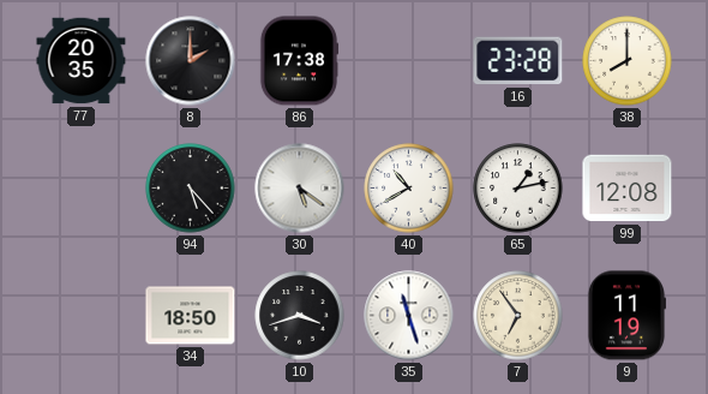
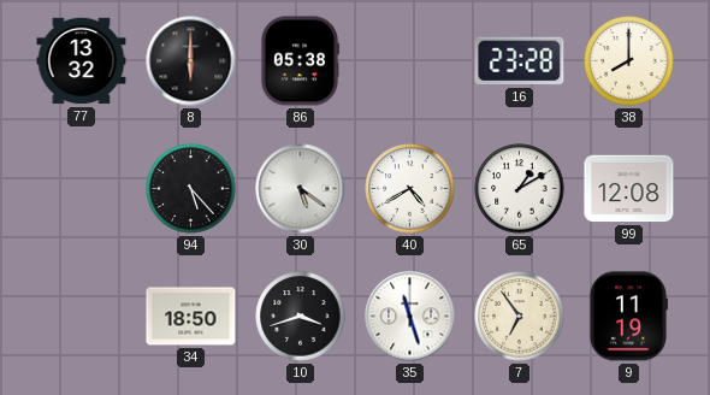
77: 20:35 -> 13:32 (82, 61)
8: 2:00 -> 6:00 (191, 61)
86: 17:38 -> 05:38 (300, 61)
40: 10:40 -> 4:40 (410, 189)
65: 1:13 -> 1:10 (520, 189)
